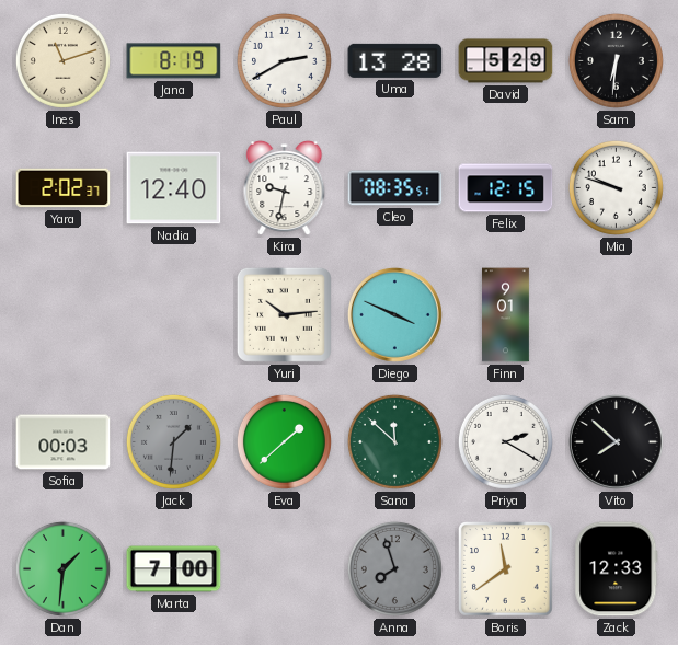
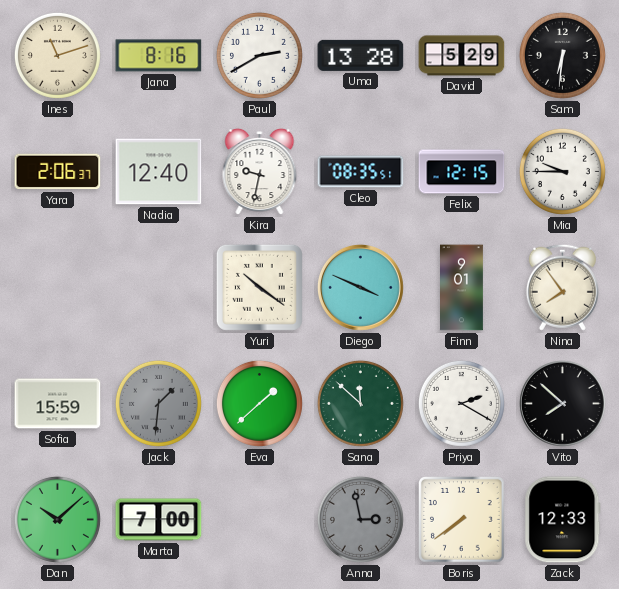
Jana: 8:19 -> 8:16 (159, 56)
Yara: 2:02 -> 2:06 (58, 172)
Mia: 9:48 -> 9:45 (562, 171)
Yuri: 10:14 -> 10:21 (259, 287)
Nina: none -> 7:54 (562, 287)
Sofia: 00:03 -> 15:59 (58, 404)
Dan: 1:31 -> 10:08 (57, 519)
Anna: 7:57 -> 2:58 (360, 519)
Boris: 11:39 -> 7:39 (462, 520)
